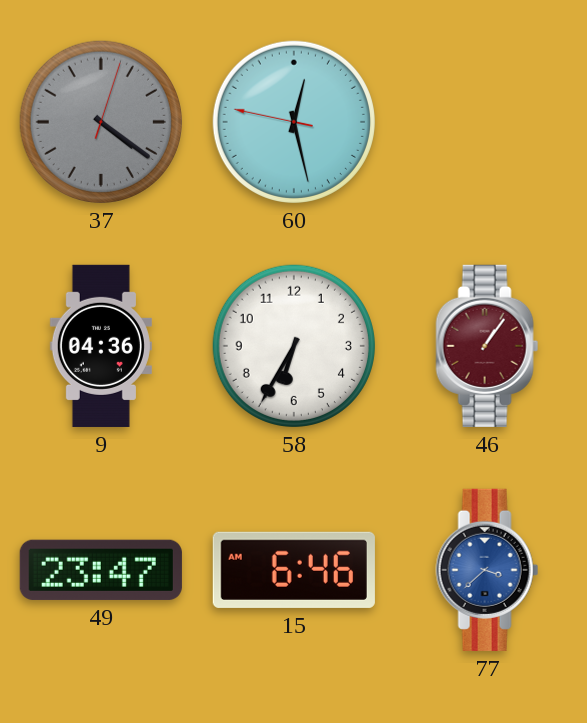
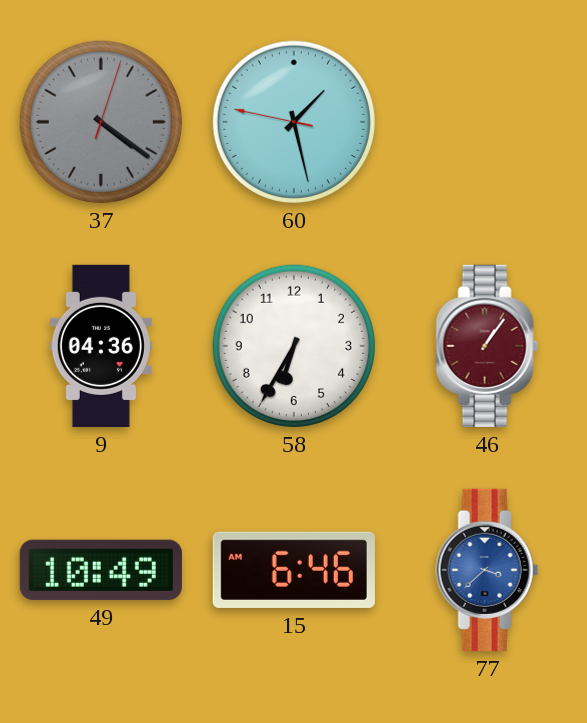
60: 12:27 -> 1:27 (294, 122)
49: 23:47 -> 10:49 (101, 570)
